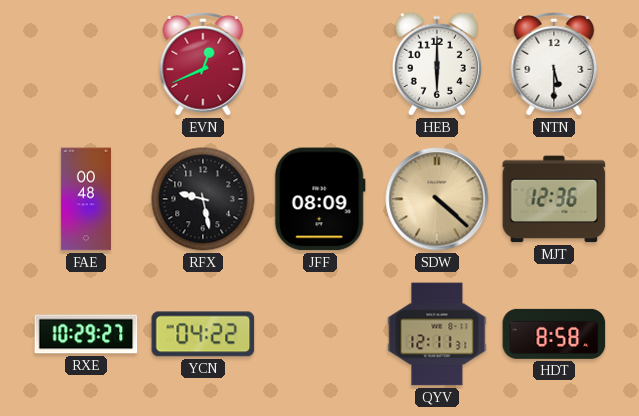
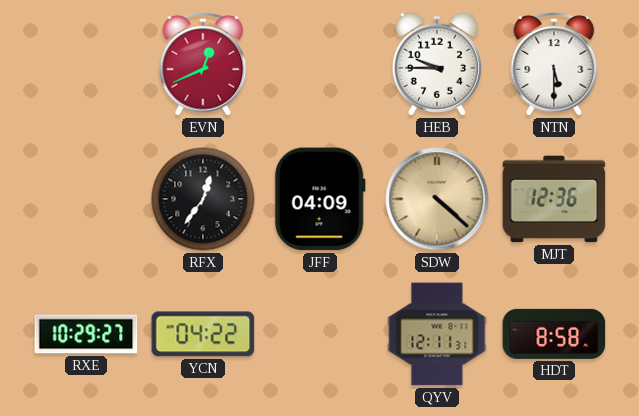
HEB: 6:00 -> 9:45 (437, 64)
FAE: 00:48 -> none (86, 199)
RFX: 9:28 -> 12:36 (203, 199)
JFF: 08:09 -> 04:09 (320, 199)
